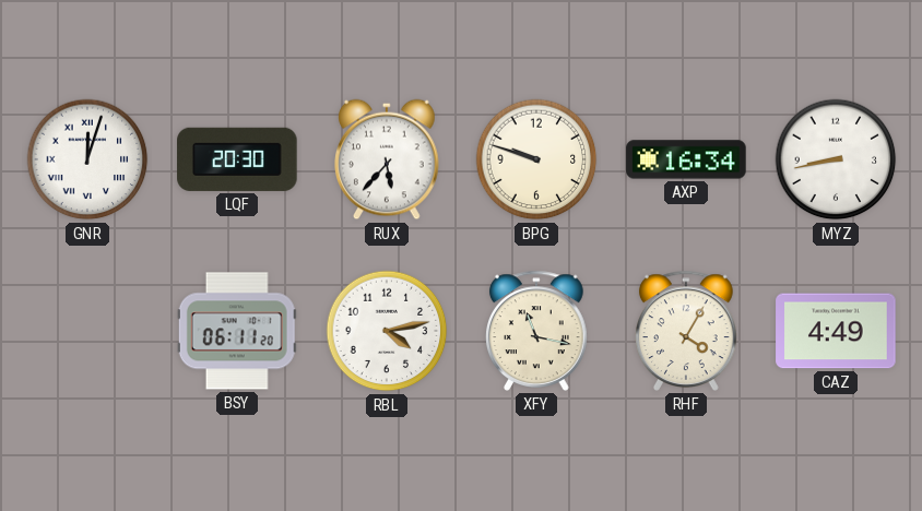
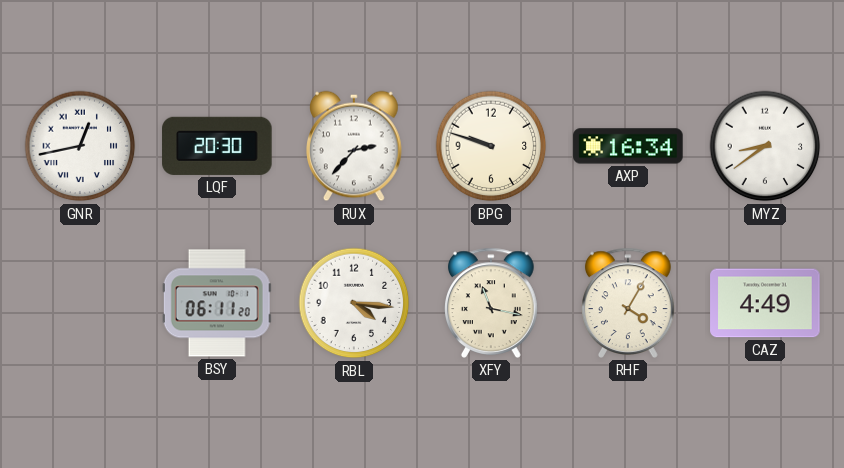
GNR: 12:03 -> 12:43 (80, 146)
RUX: 5:37 -> 2:37 (355, 146)
MYZ: 8:43 -> 8:39 (765, 146)
RBL: 4:13 -> 4:16 (354, 303)
